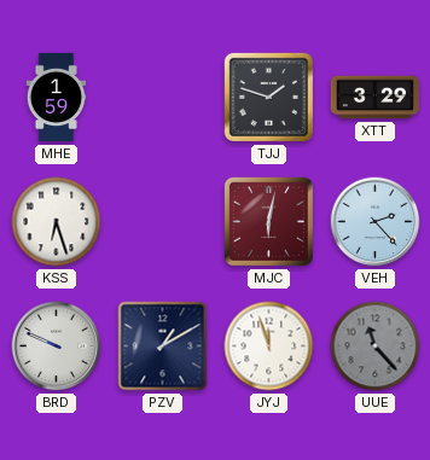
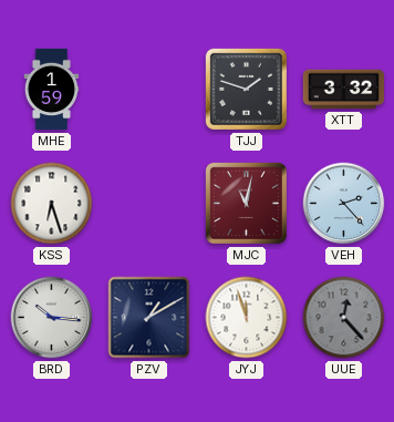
XTT: 3:29 -> 3:32 (344, 90)
MJC: 6:02 -> 11:02 (246, 203)
BRD: 9:49 -> 10:16 (52, 318)
UUE: 11:23 -> 12:23 (344, 318)
